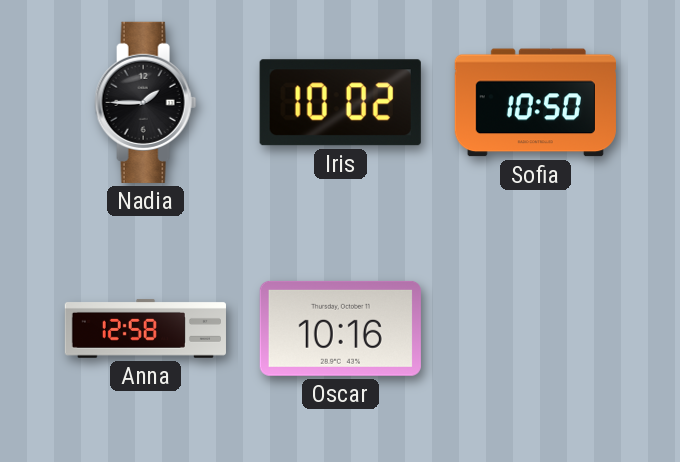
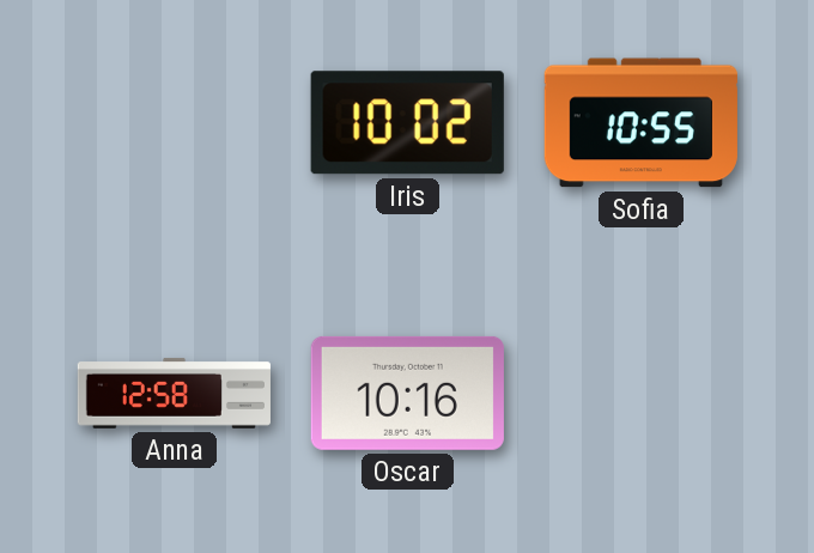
Nadia: 1:45 -> none (146, 102)
Sofia: 10:50 -> 10:55 (640, 123)
